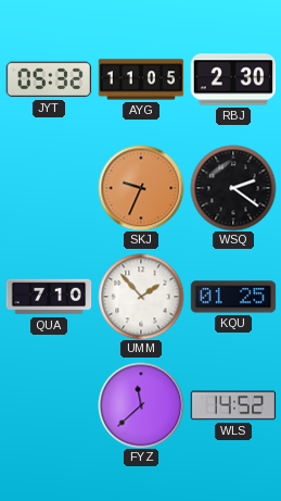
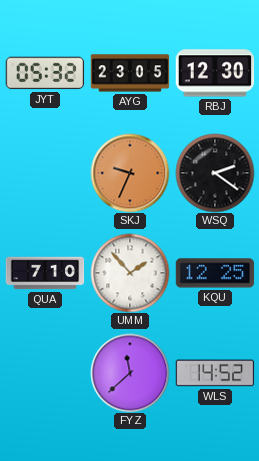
AYG: 11:05 -> 23:05 (130, 73)
RBJ: 2:30 -> 12:30 (215, 73)
KQU: 01:25 -> 12:25 (215, 273)
